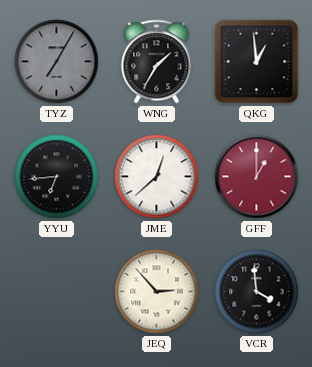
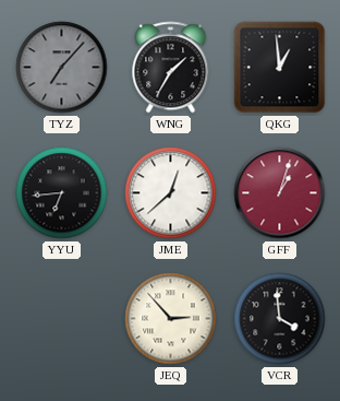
TYZ: 7:05 -> 7:07 (62, 68)
GFF: 1:00 -> 1:03 (280, 193)
